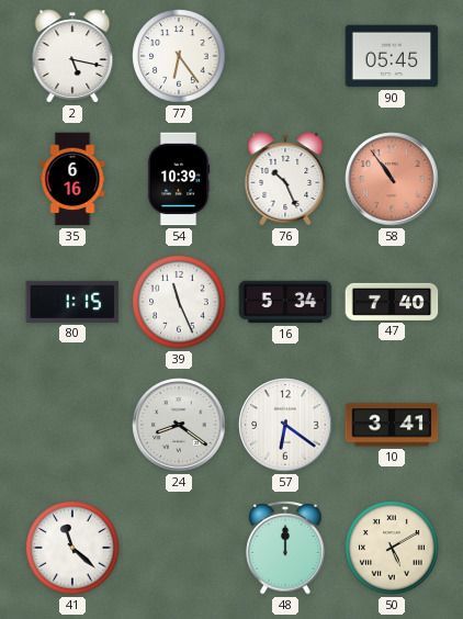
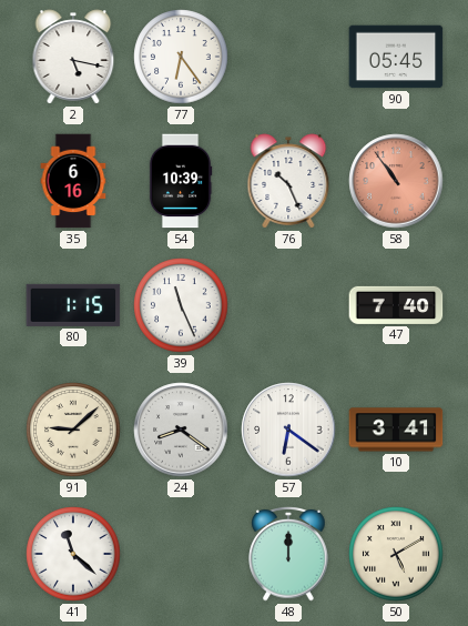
16: 5:34 -> none (285, 302)
91: none -> 9:08 (73, 430)
